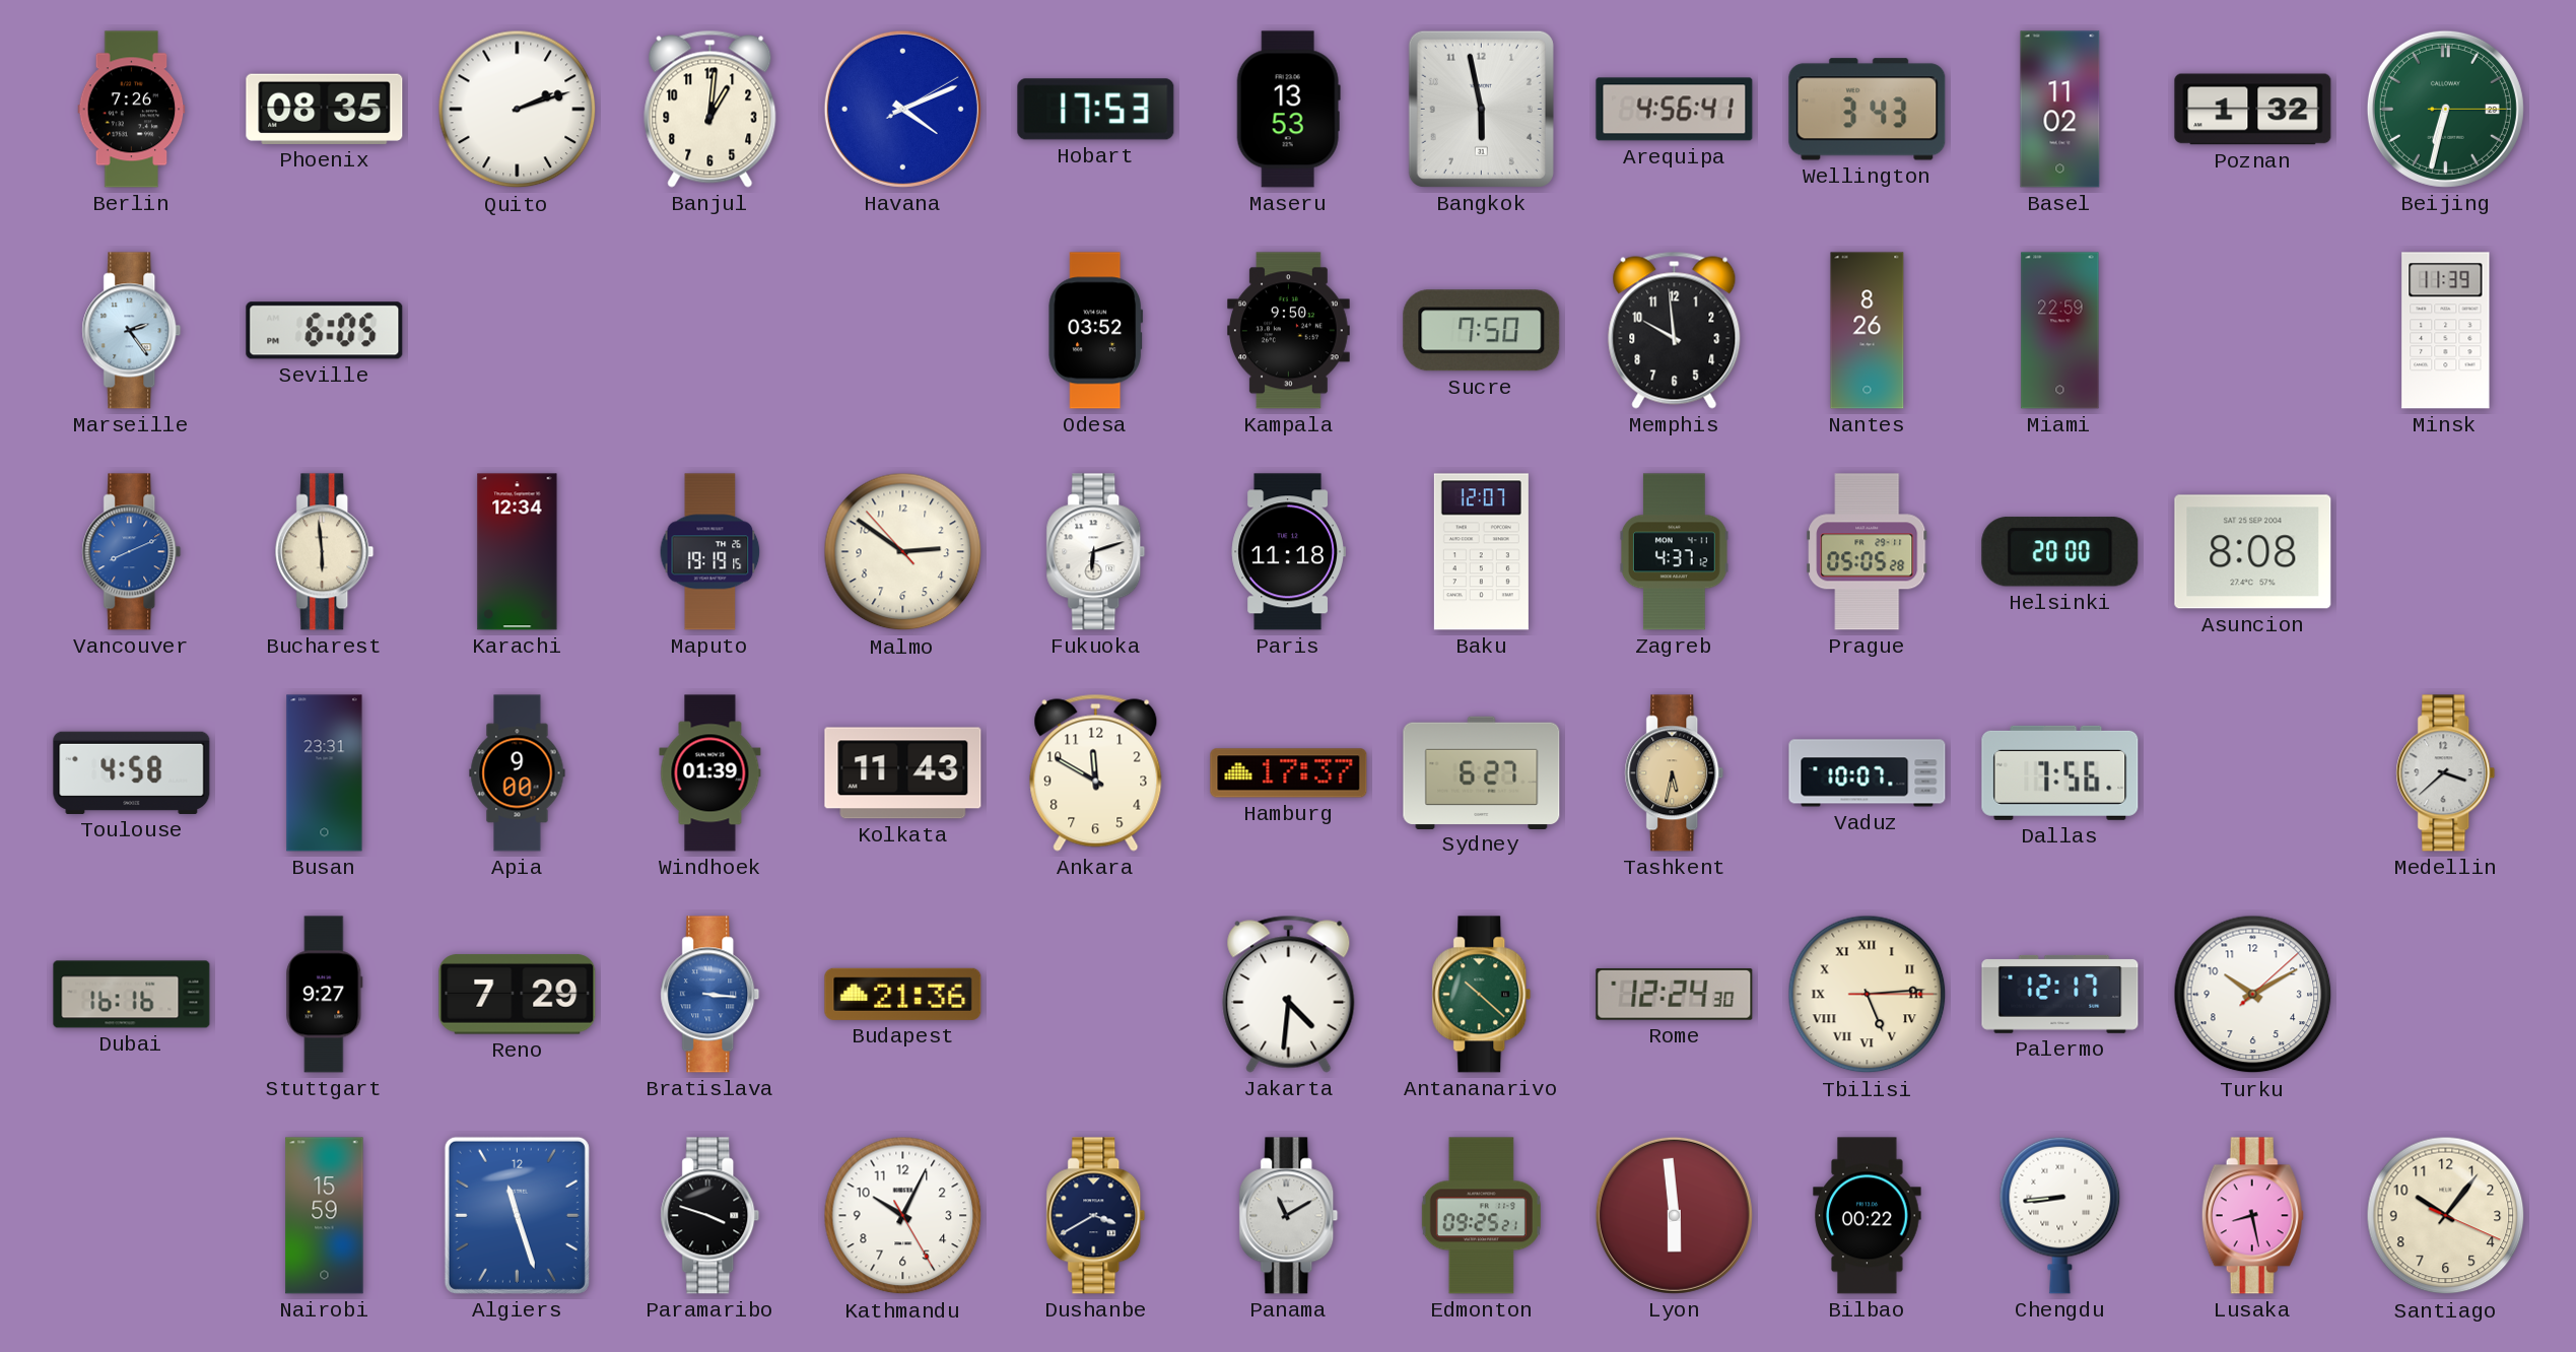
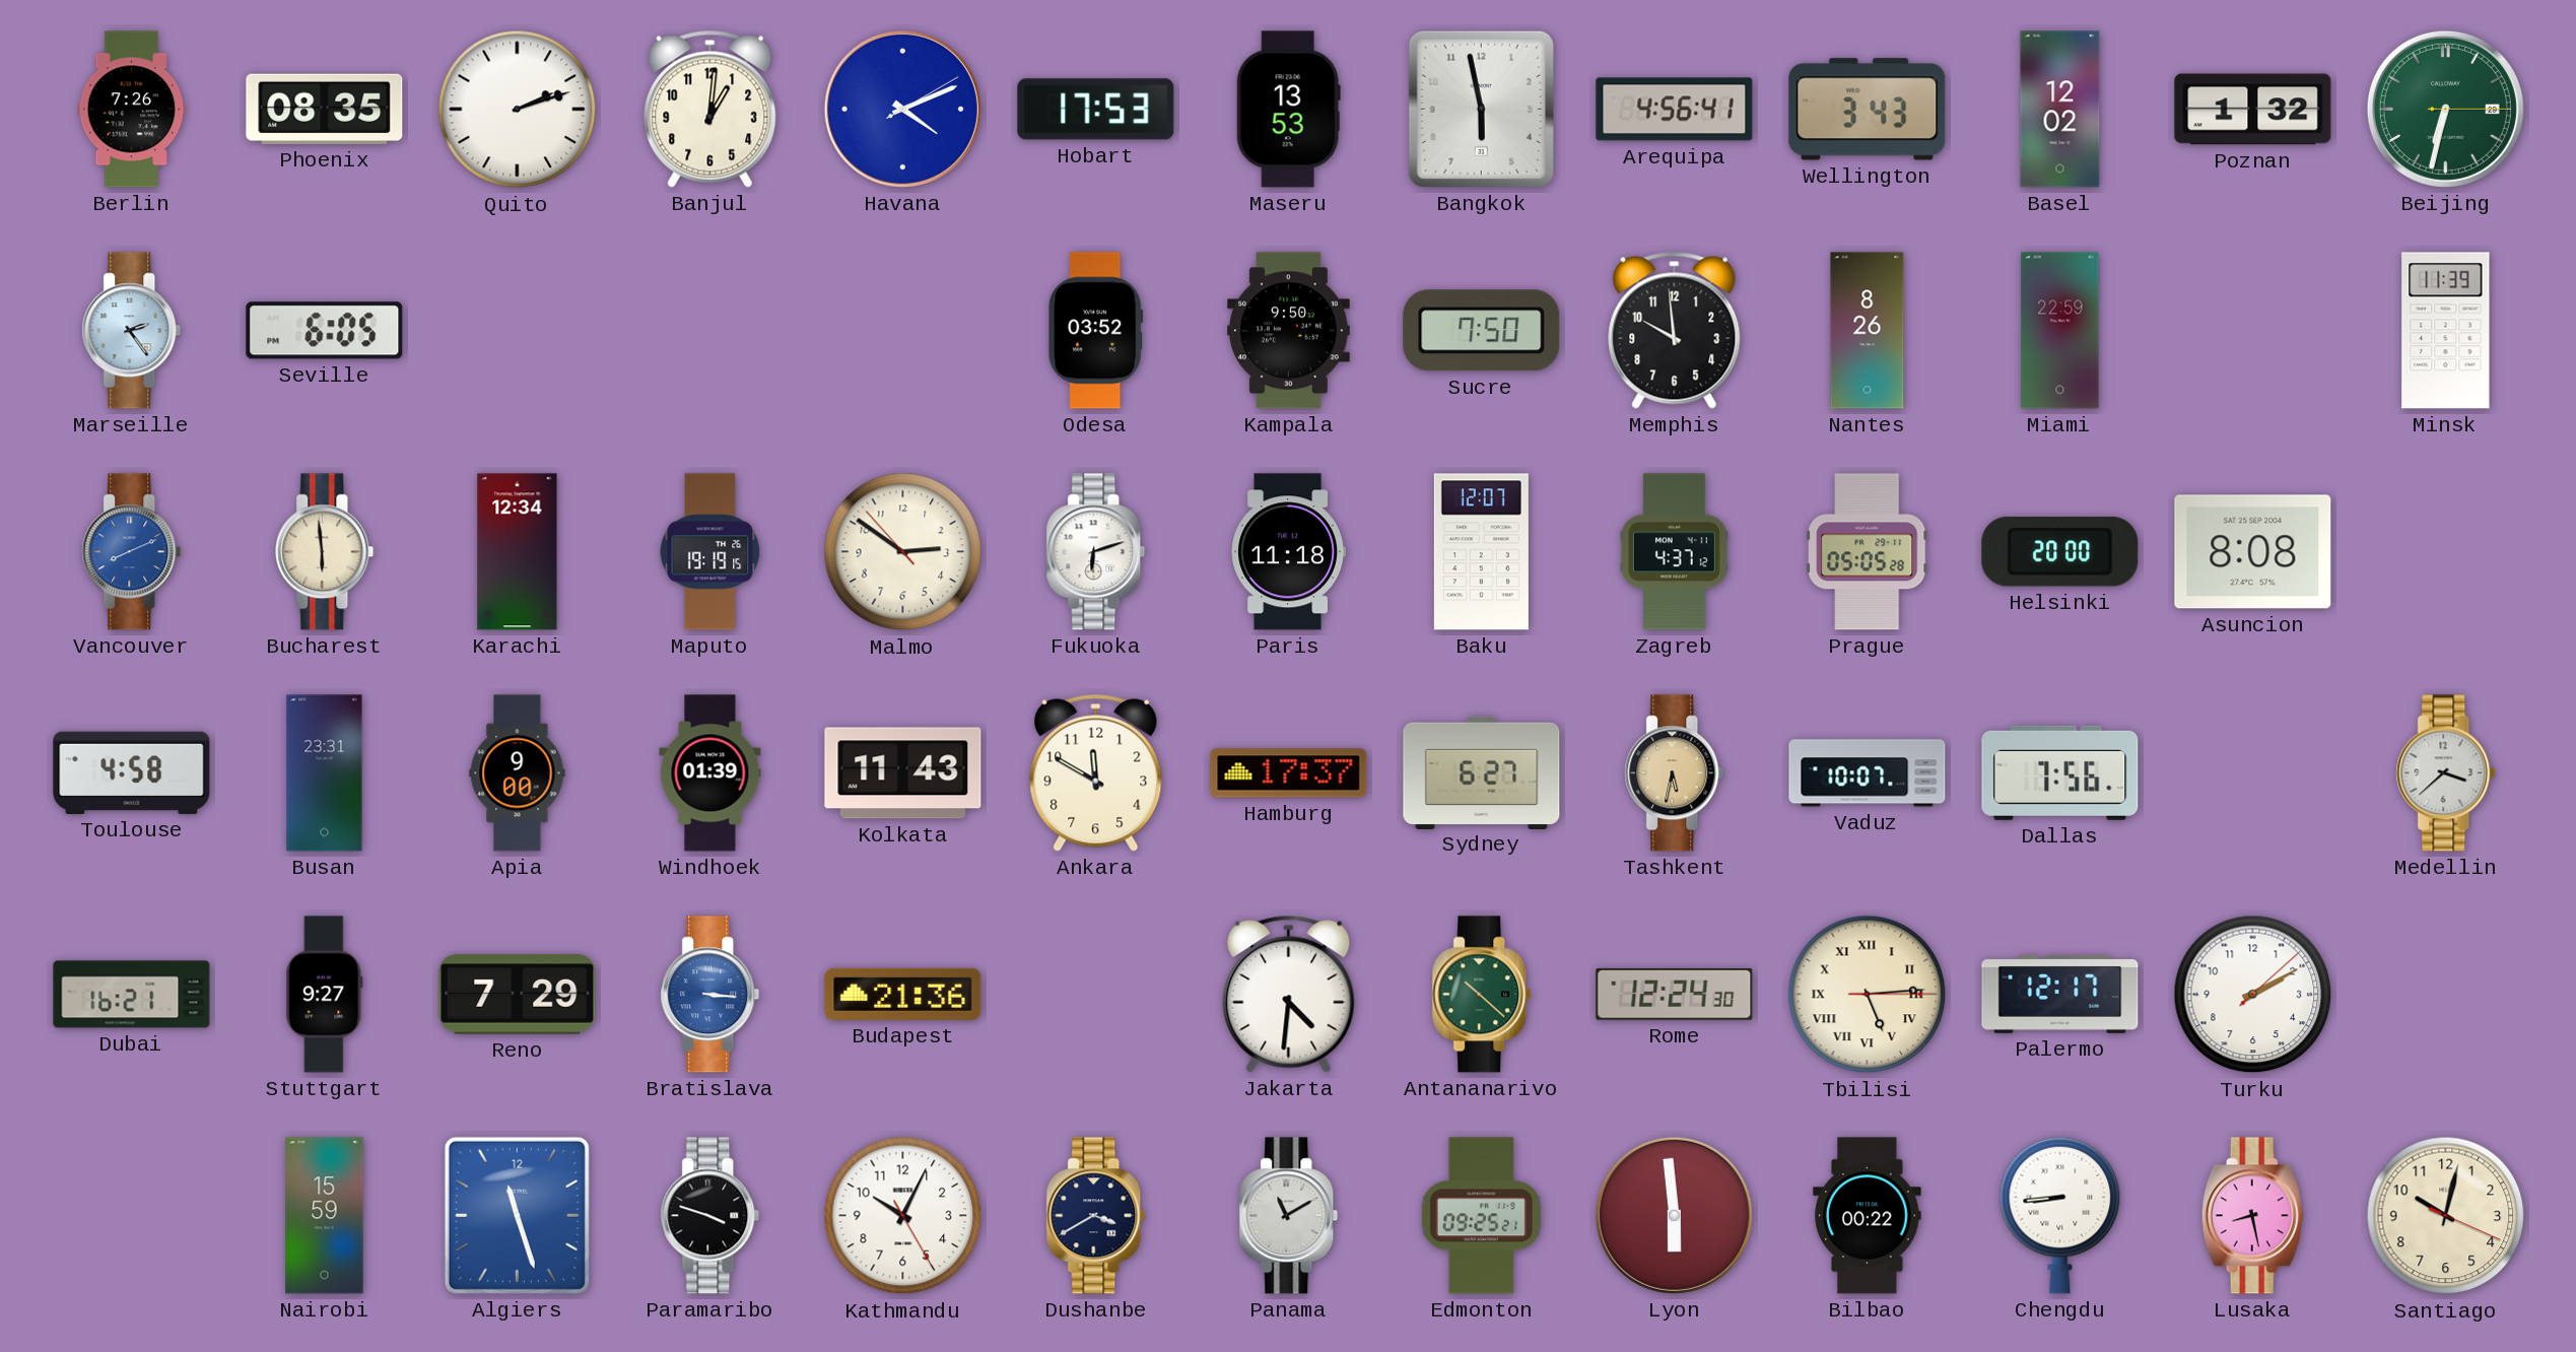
Basel: 11:02 -> 12:02 (2060, 110)
Dubai: 16:16 -> 16:21 (132, 995)
Turku: 10:10 -> 2:10 (2253, 995)
Santiago: 10:06 -> 10:02 (2446, 1216)
